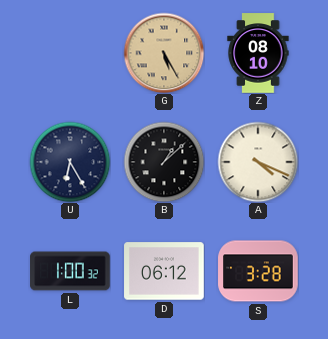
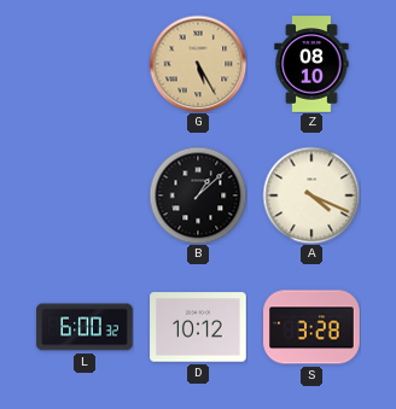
U: 6:25 -> none (70, 162)
L: 1:00 -> 6:00 (85, 327)
D: 06:12 -> 10:12 (198, 327)
